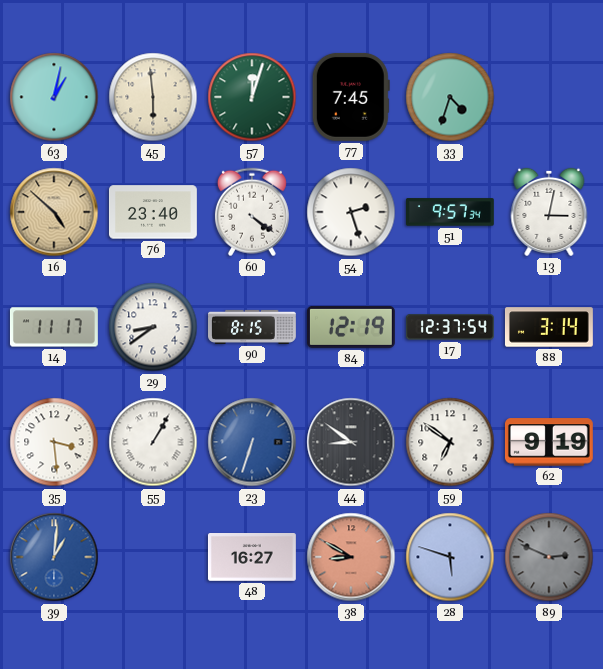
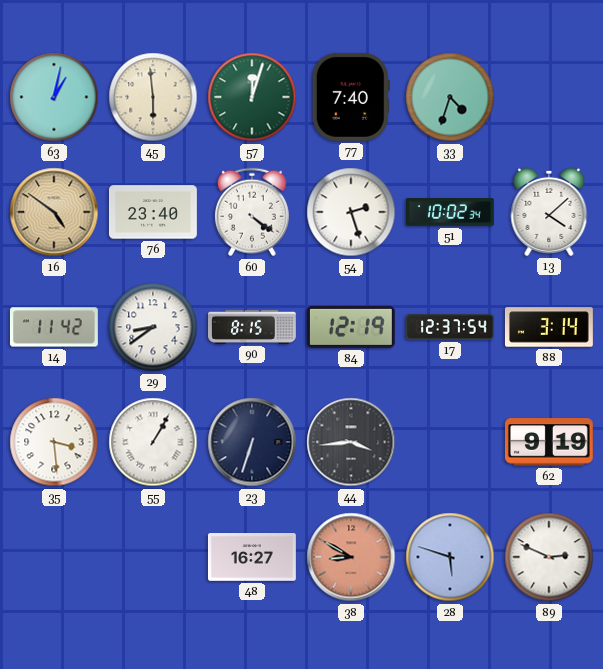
77: 7:45 -> 7:40 (351, 97)
16: 4:52 -> 4:51 (54, 212)
51: 9:57 -> 10:02 (450, 212)
13: 3:02 -> 4:08 (549, 212)
14: 11:17 -> 11:42 (54, 327)
23 dial: blue -> navy (252, 442)
44: 8:51 -> 3:44 (351, 442)
59: 6:51 -> none (450, 442)
39: 1:01 -> none (54, 557)
89 dial: grey -> white (549, 557)
